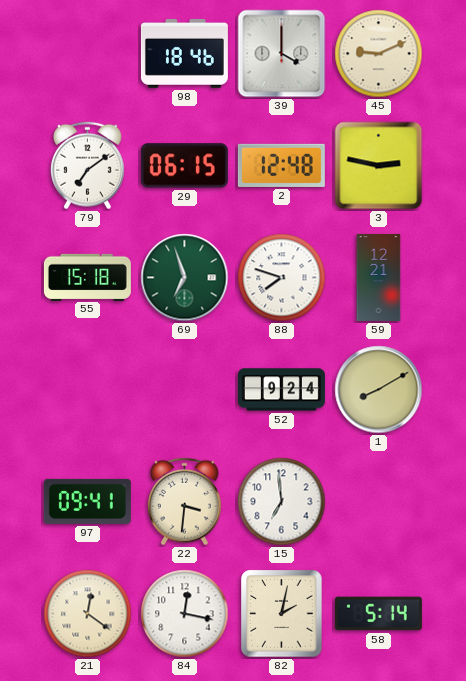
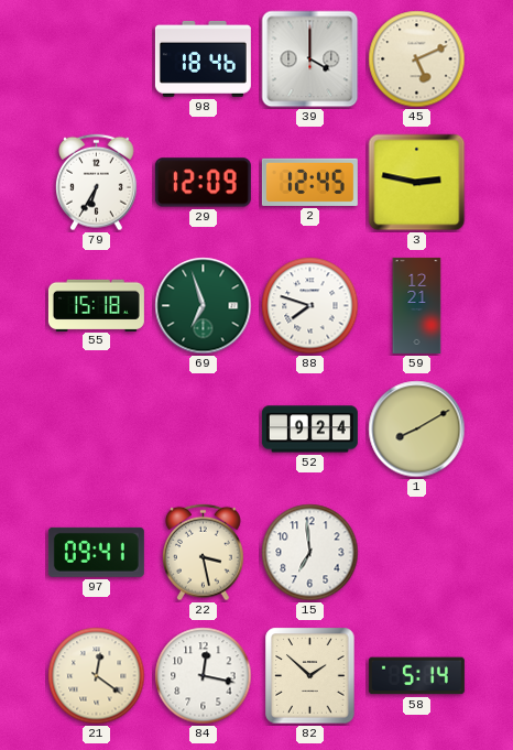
45: 9:11 -> 5:11 (417, 59)
79: 7:09 -> 6:35 (96, 183)
29: 06:15 -> 12:09 (203, 183)
2: 12:48 -> 12:45 (309, 182)
22: 3:31 -> 3:28 (203, 553)
82: 2:02 -> 1:52 (310, 676)
